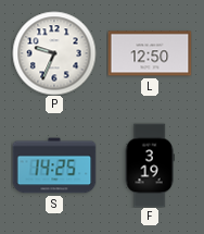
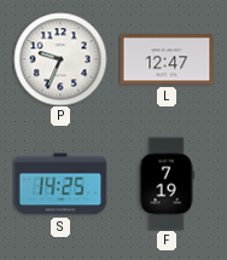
L: 12:50 -> 12:47 (167, 59)
F: 3:19 -> 7:19 (167, 184)
